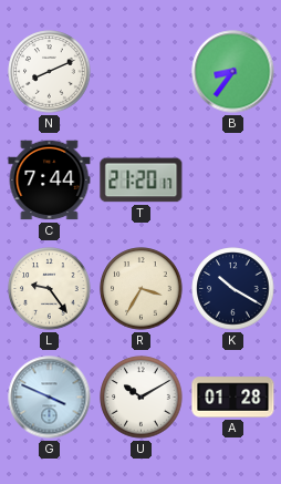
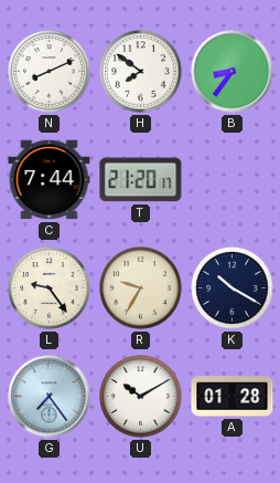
H: none -> 7:51 (141, 72)
R: 3:35 -> 9:35 (141, 288)
G: 3:49 -> 7:24 (50, 397)
